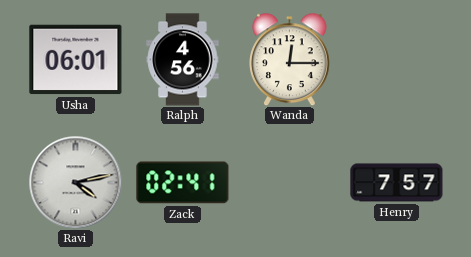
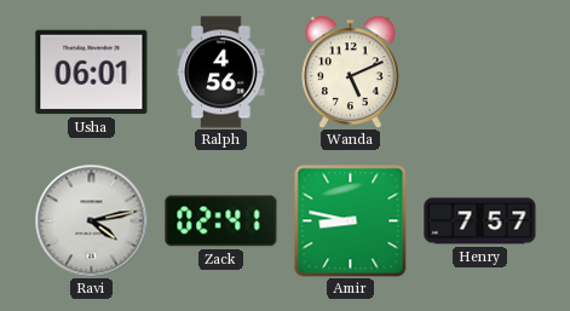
Wanda: 12:15 -> 5:11 (351, 71)
Amir: none -> 8:47 (350, 220)
